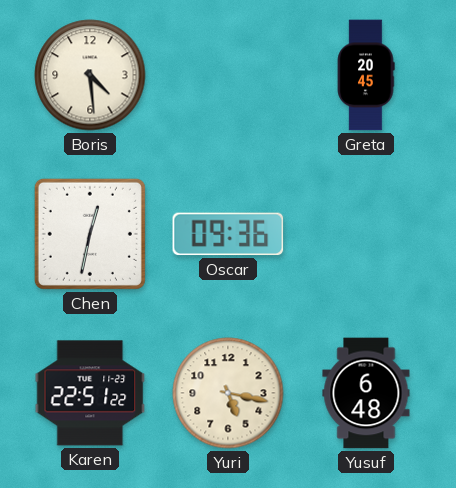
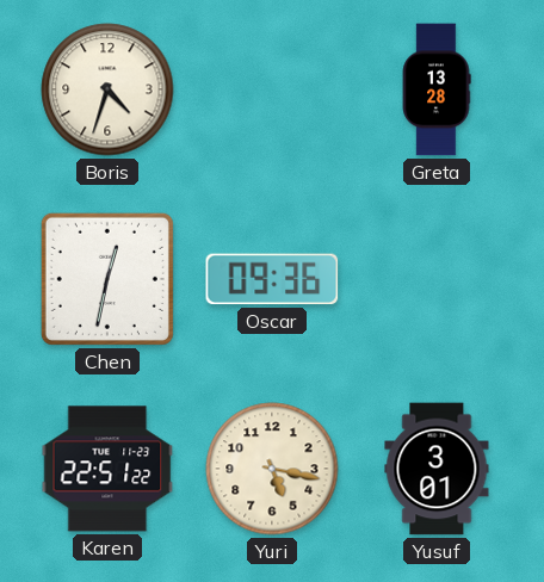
Boris: 4:29 -> 4:33 (107, 89)
Greta: 20:45 -> 13:28 (437, 89)
Yusuf: 6:48 -> 3:01 (437, 469)
